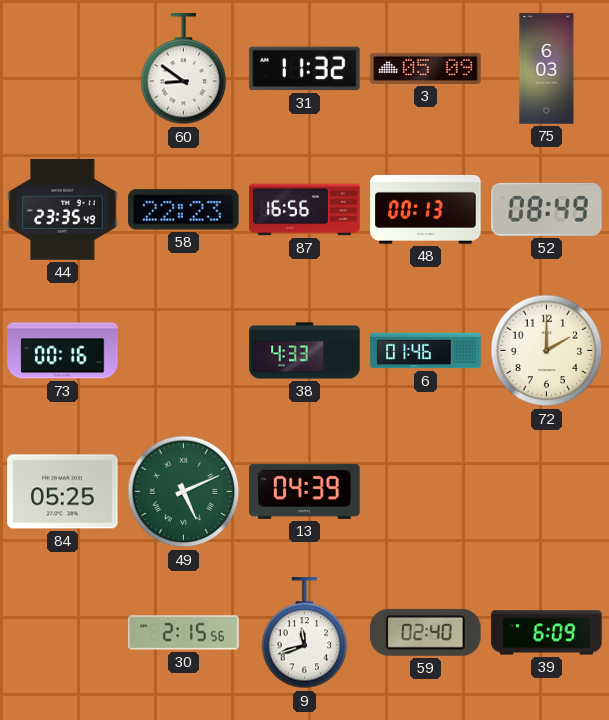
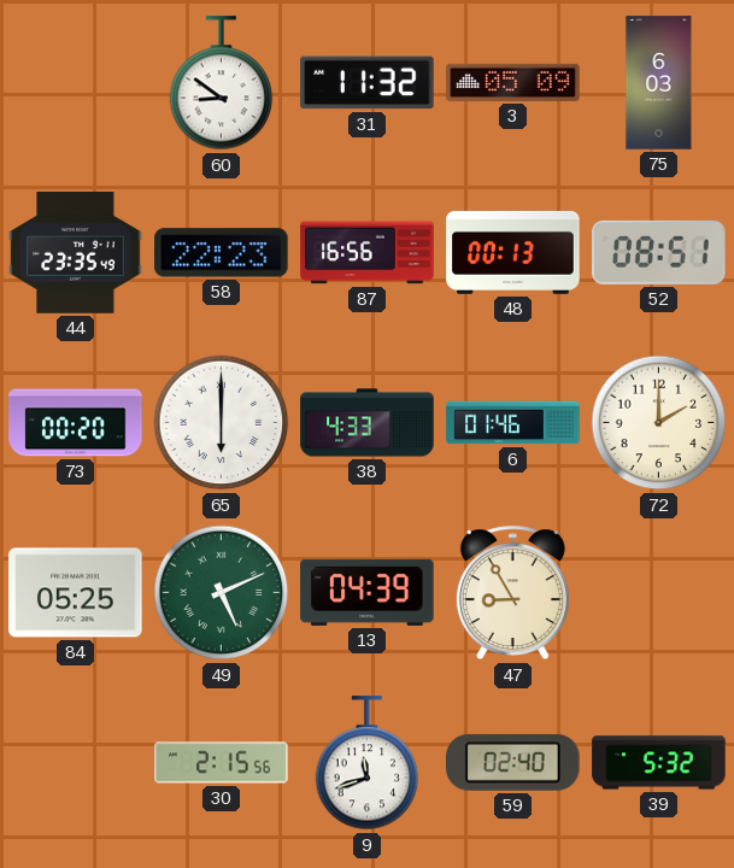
52: 08:49 -> 08:51 (659, 252)
73: 00:16 -> 00:20 (76, 423)
65: none -> 6:00 (222, 423)
47: none -> 8:55 (512, 593)
39: 6:09 -> 5:32 (659, 763)
